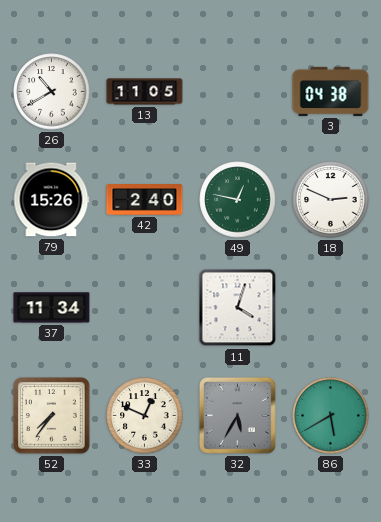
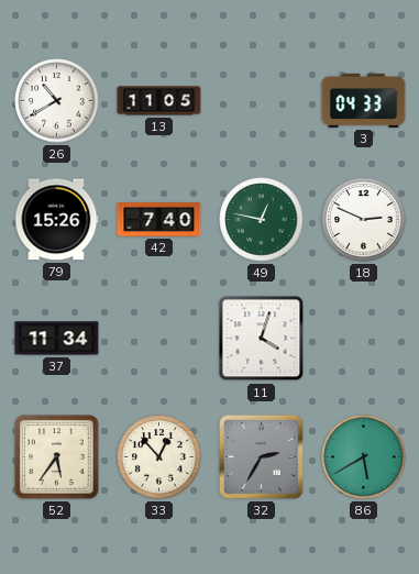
3: 04:38 -> 04:33 (364, 100)
42: 2:40 -> 7:40 (159, 220)
52: 7:36 -> 5:36 (57, 457)
33: 12:49 -> 12:53 (159, 457)
32: 5:35 -> 2:35 (261, 456)
